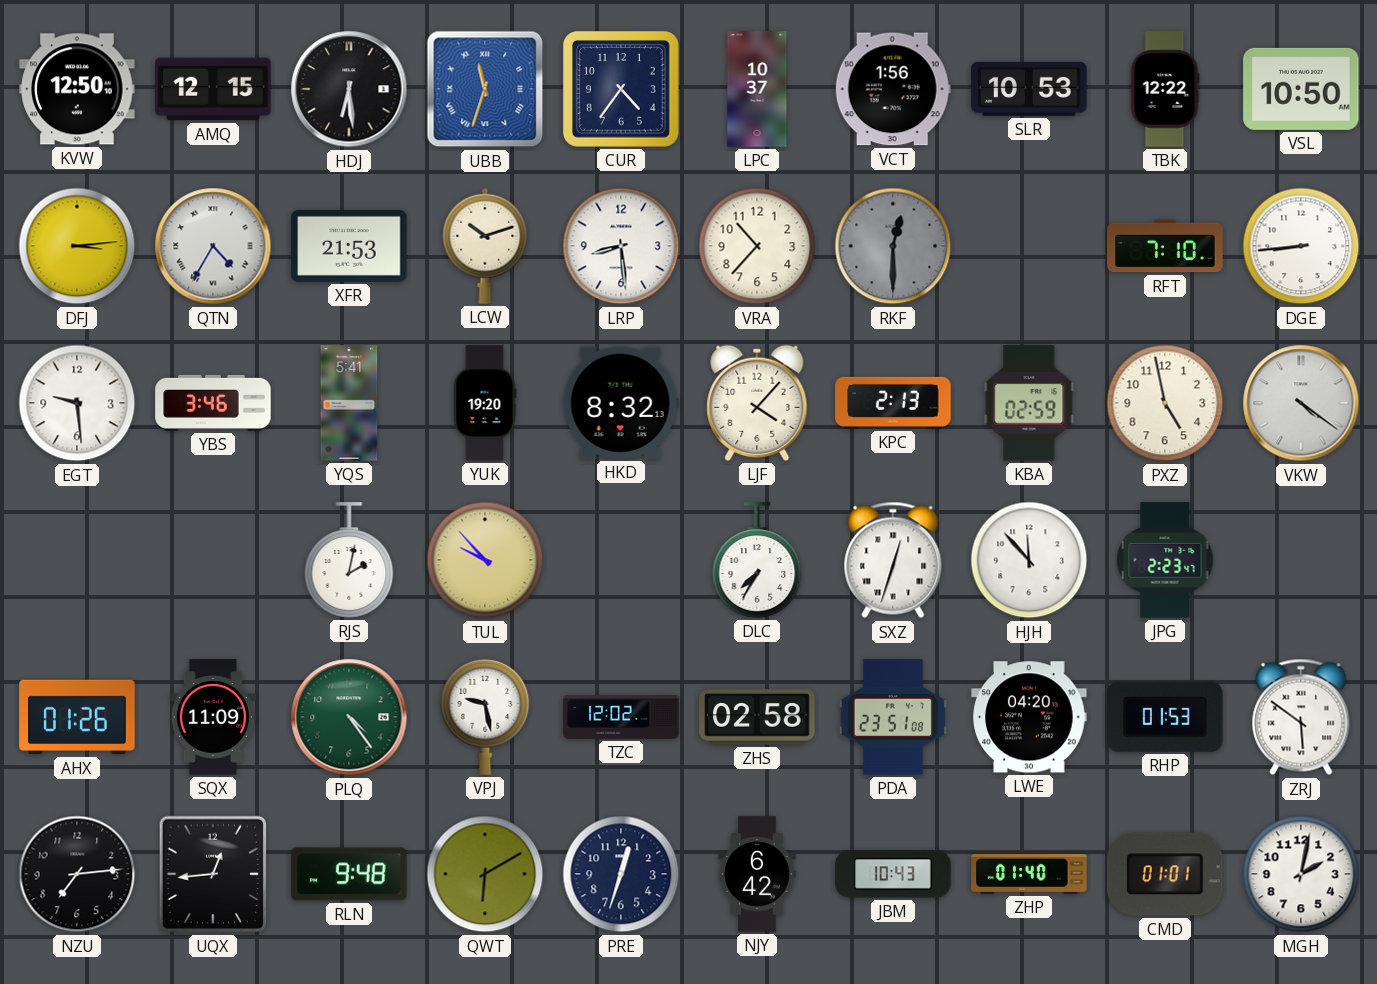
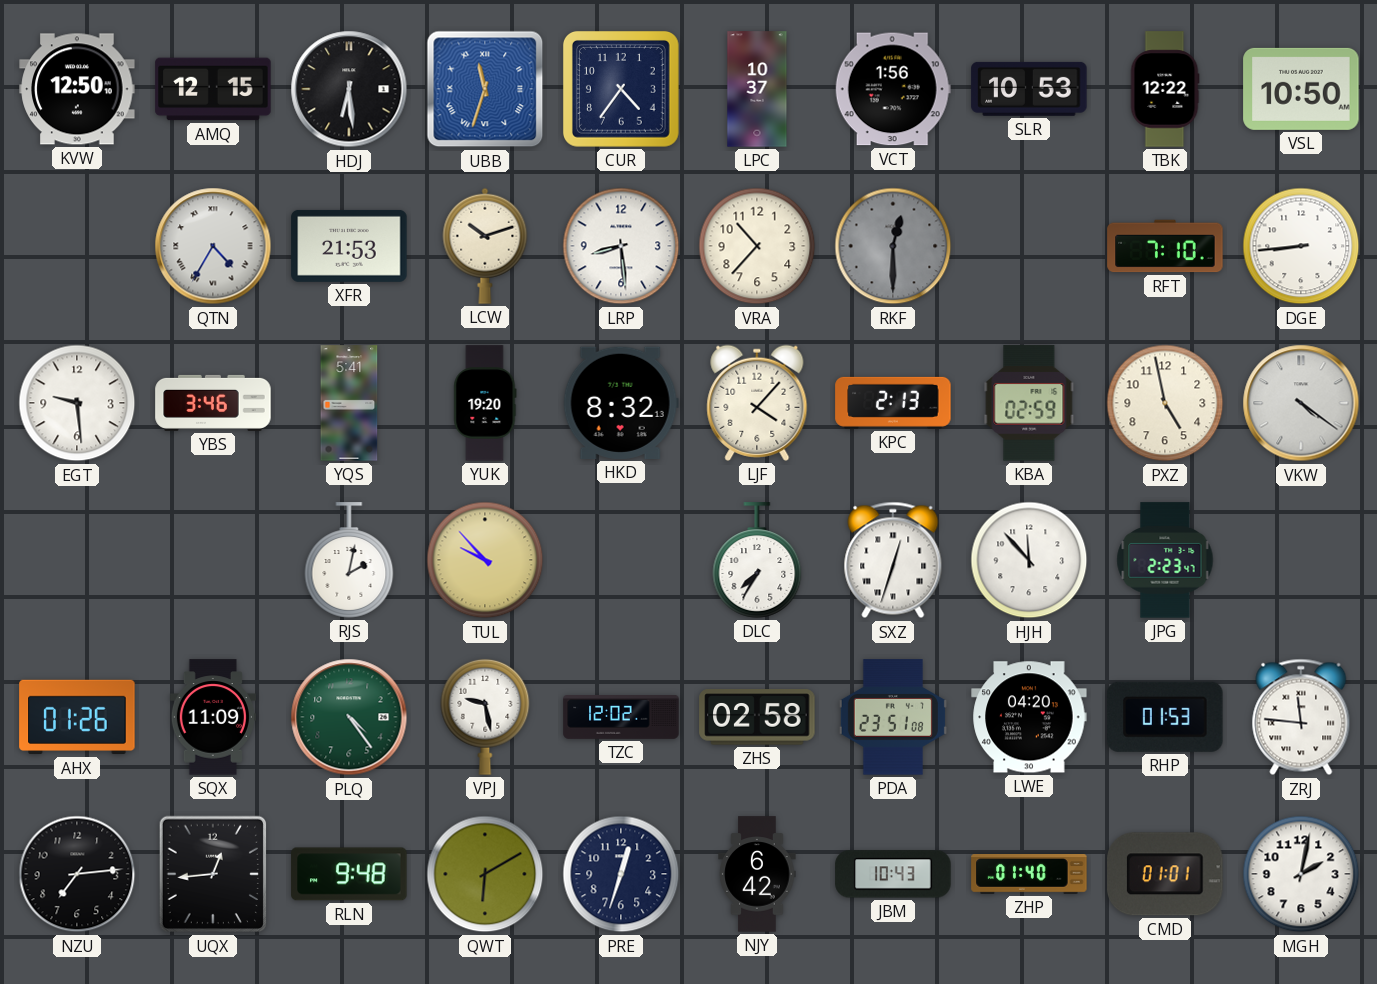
DFJ: 3:14 -> none (77, 246)
ZRJ: 5:51 -> 11:46 (1301, 717)
